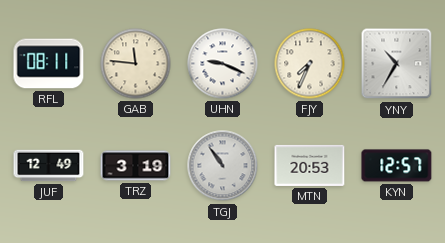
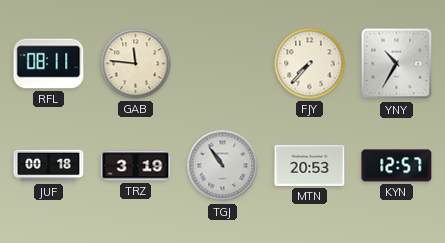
UHN: 9:19 -> none (223, 64)
FJY: 7:34 -> 7:37 (310, 64)
JUF: 12:49 -> 00:18 (49, 166)
